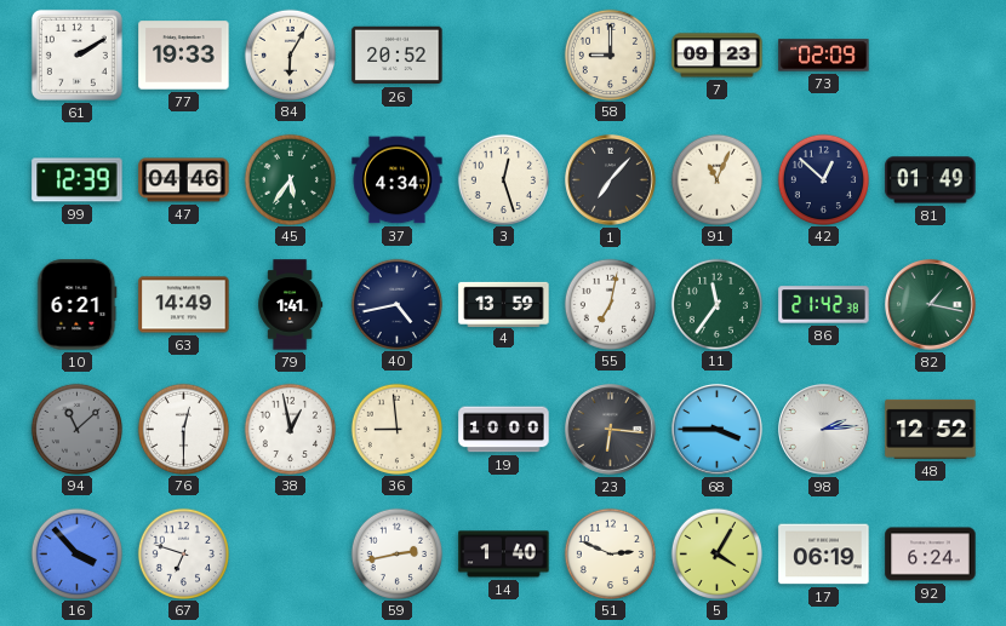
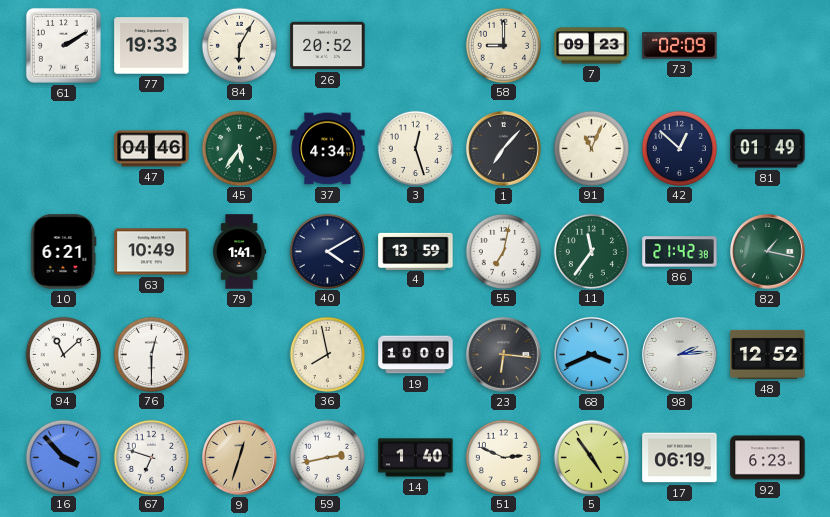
99: 12:39 -> none (78, 180)
63: 14:49 -> 10:49 (152, 252)
40: 4:43 -> 4:10 (327, 251)
94 dial: grey -> white (63, 354)
38: 12:58 -> none (290, 429)
36: 8:59 -> 7:58 (327, 354)
68: 3:45 -> 3:41 (592, 355)
9: none -> 12:33 (240, 458)
5: 4:05 -> 4:54 (591, 457)
92: 6:24 -> 6:23 (768, 458)
